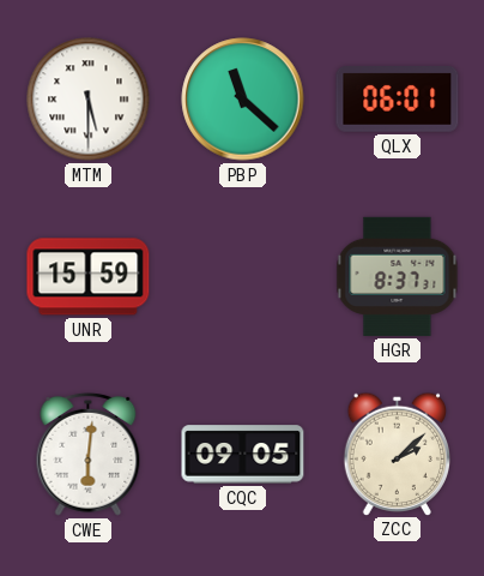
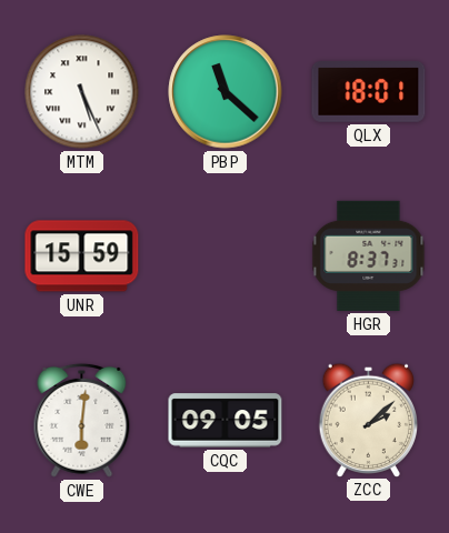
MTM: 5:30 -> 5:26 (82, 92)
QLX: 06:01 -> 18:01 (369, 92)
